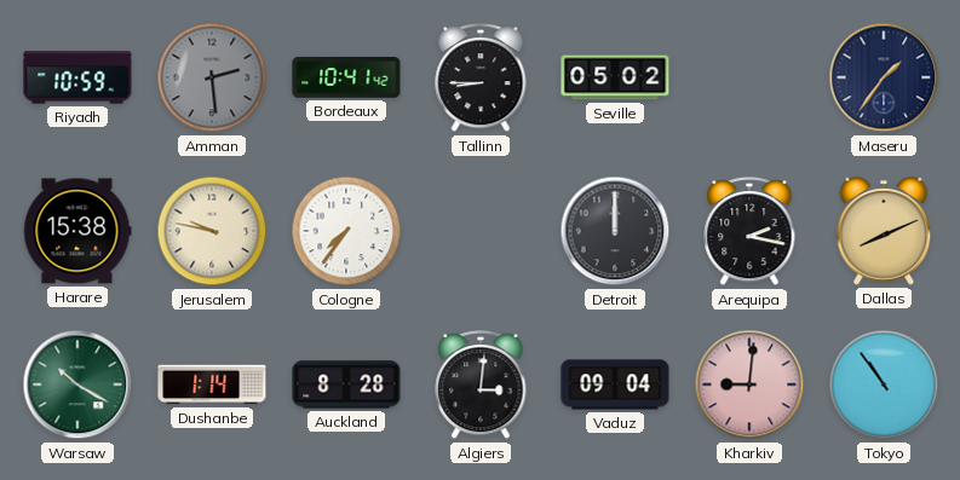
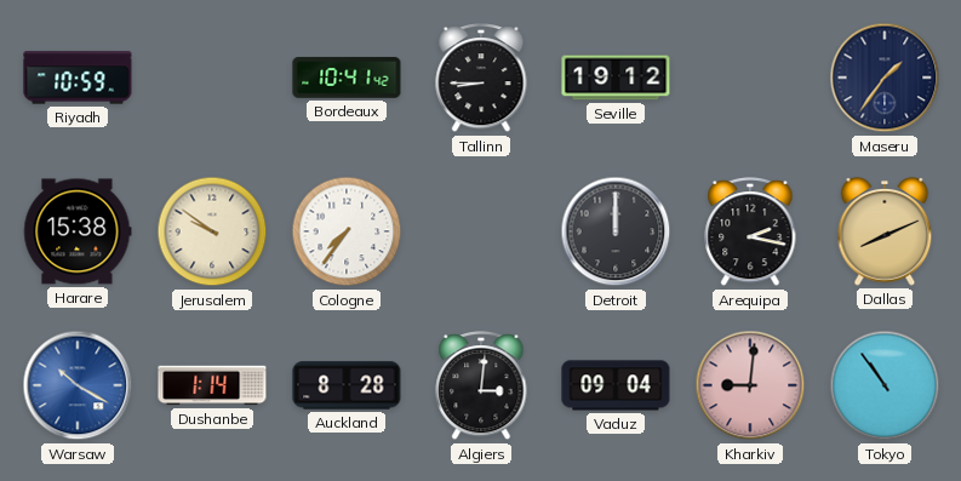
Amman: 2:29 -> none (212, 77)
Seville: 05:02 -> 19:12 (616, 78)
Jerusalem: 9:47 -> 9:51 (212, 231)
Warsaw dial: green -> blue (78, 385)
